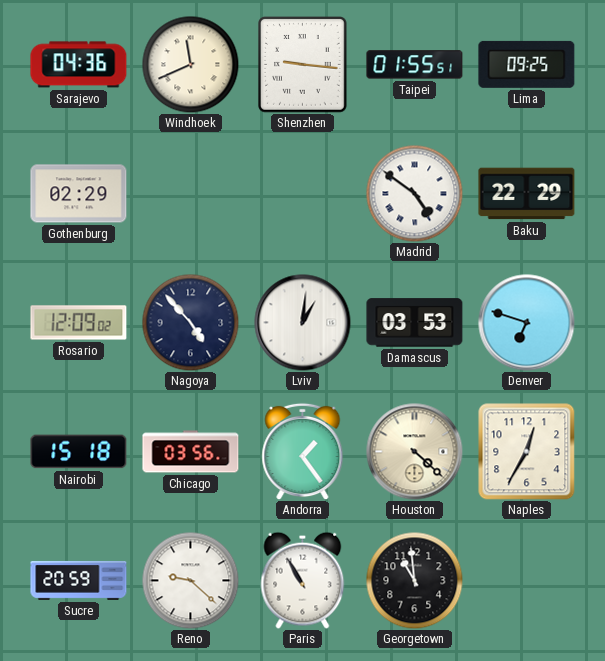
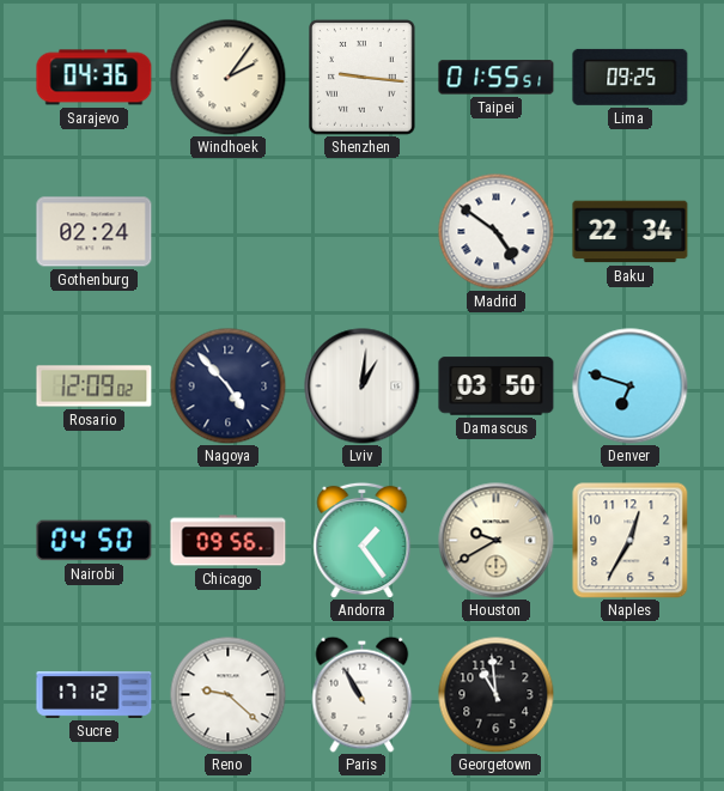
Windhoek: 11:41 -> 2:06 (227, 77)
Gothenburg: 02:29 -> 02:24 (95, 232)
Baku: 22:29 -> 22:34 (631, 232)
Damascus: 03:53 -> 03:50 (497, 387)
Nairobi: 15:18 -> 04:50 (95, 541)
Chicago: 03:56 -> 09:56 (229, 541)
Houston: 4:22 -> 9:40 (497, 541)
Sucre: 20:59 -> 17:12 (95, 694)
